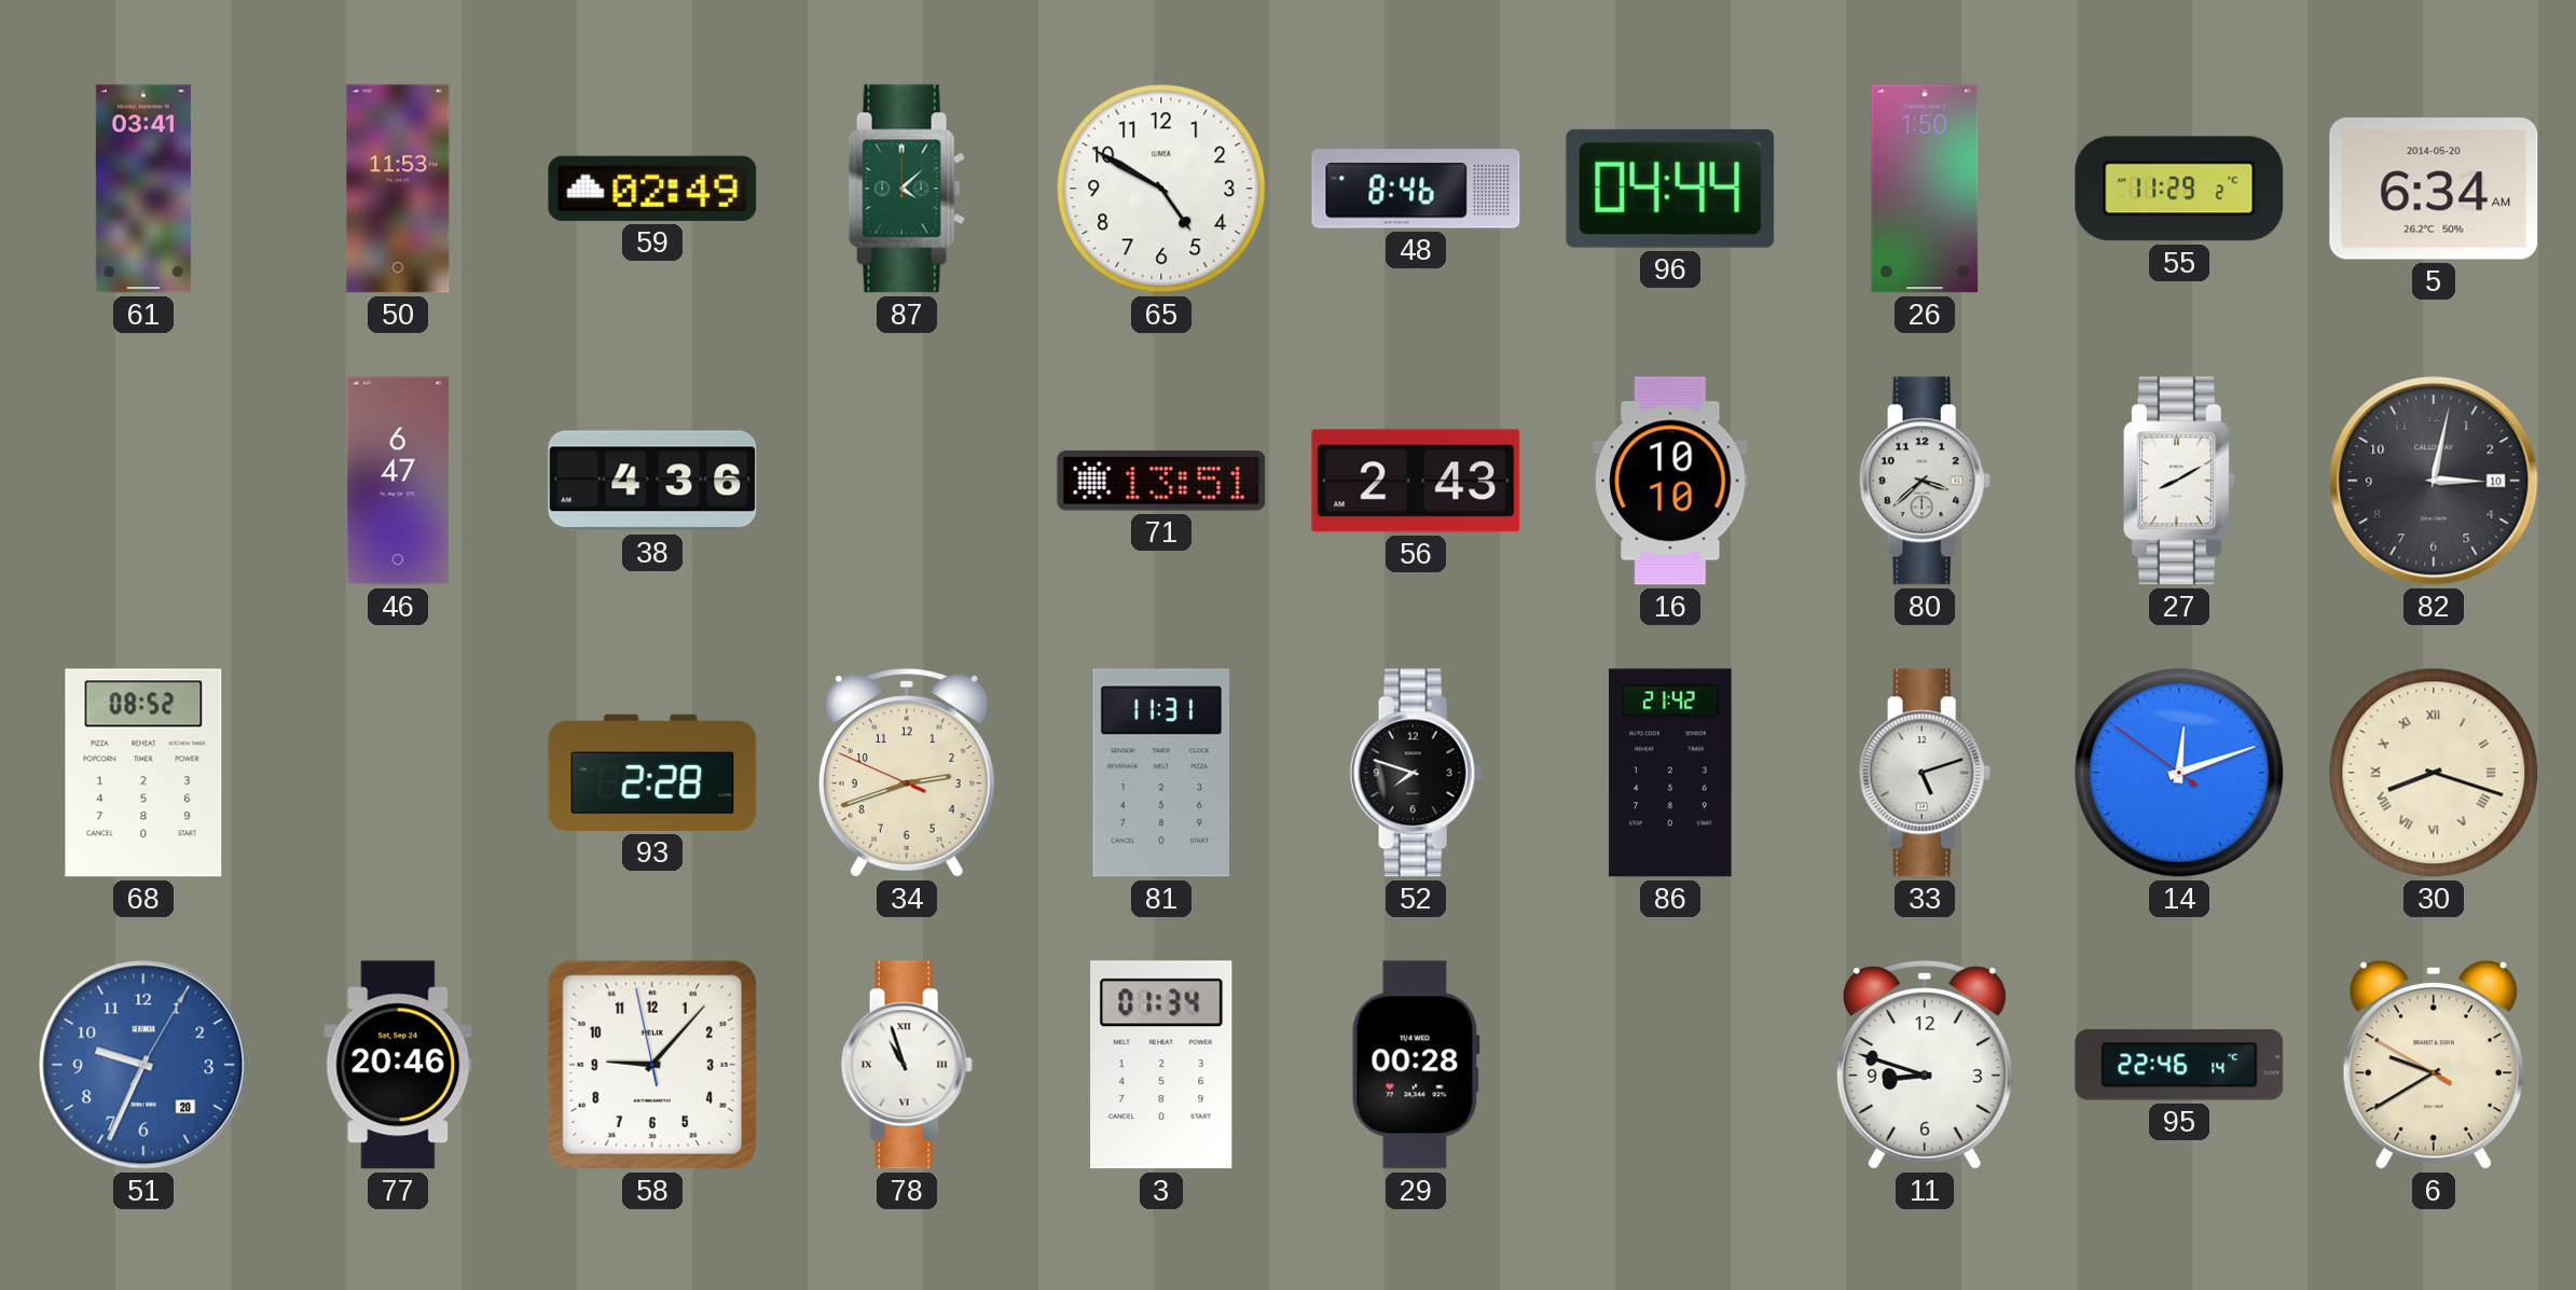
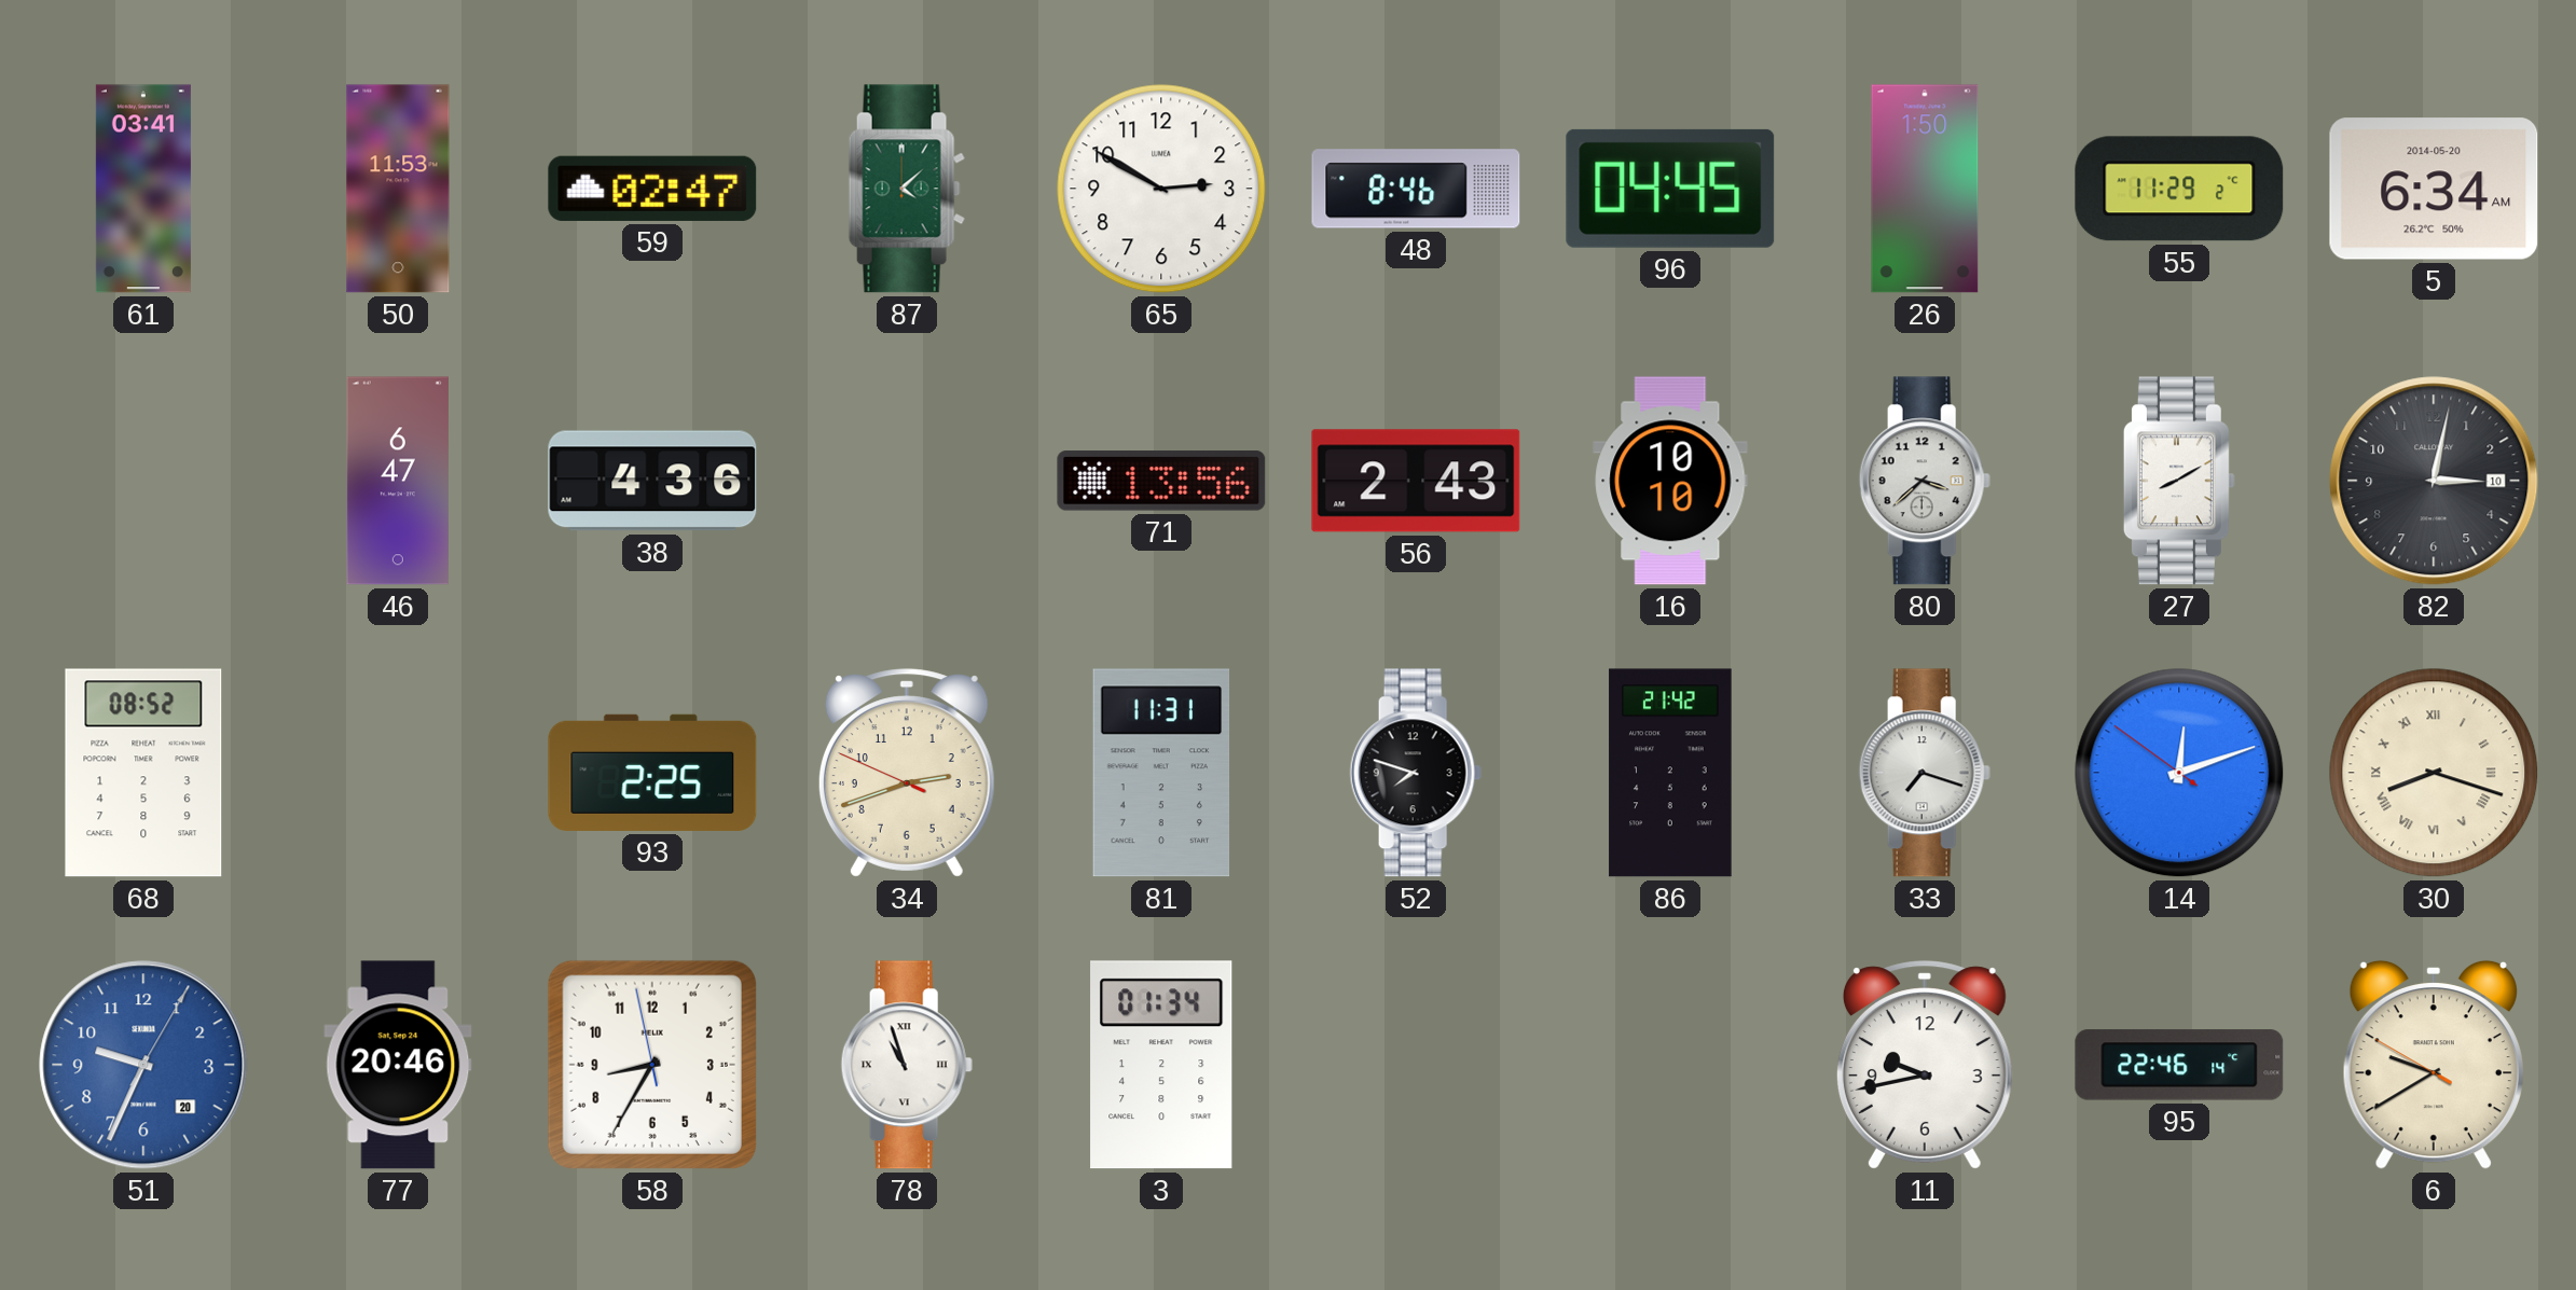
59: 02:49 -> 02:47 (652, 189)
65: 4:50 -> 2:50 (1161, 189)
96: 04:44 -> 04:45 (1670, 189)
71: 13:51 -> 13:56 (1161, 481)
93: 2:28 -> 2:25 (652, 773)
33: 5:12 -> 7:18 (1925, 773)
58: 9:06 -> 8:34 (652, 1065)
29: 00:28 -> none (1416, 1065)
11: 8:48 -> 9:43 (1925, 1065)
